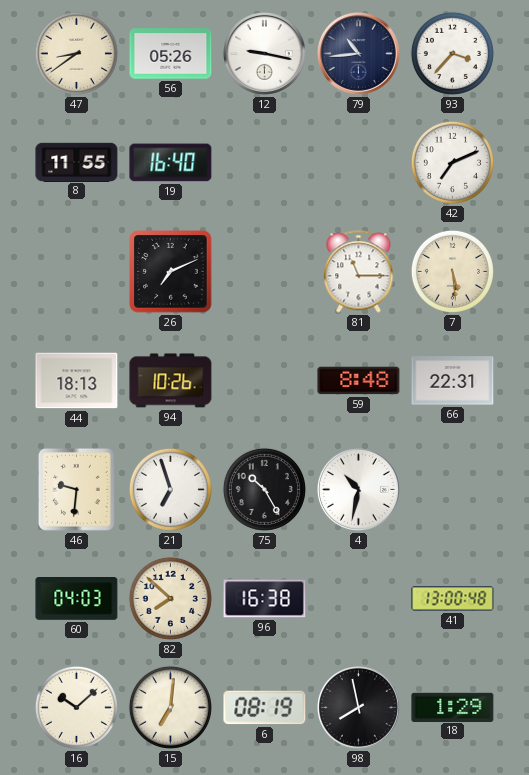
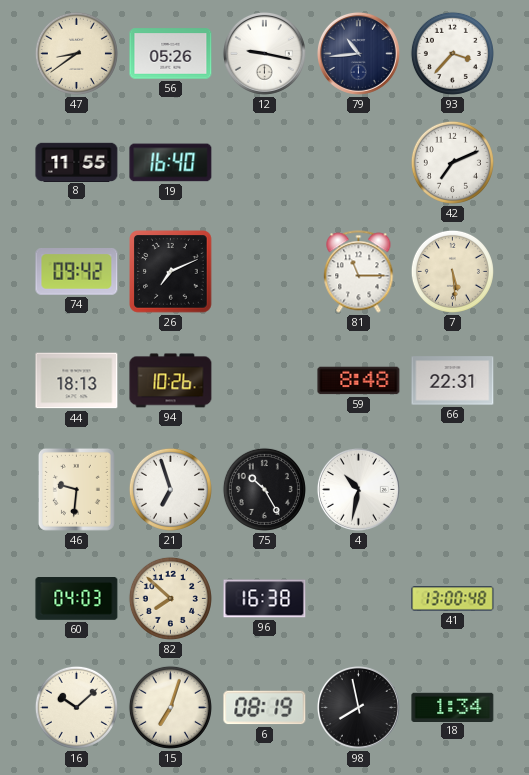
74: none -> 09:42 (77, 272)
15: 7:01 -> 7:03 (170, 707)
18: 1:29 -> 1:34 (453, 707)
